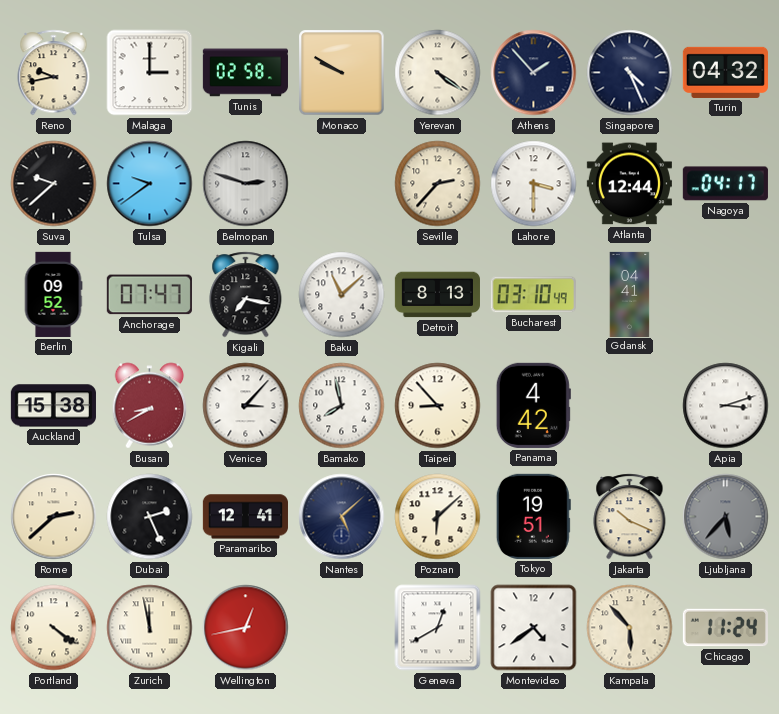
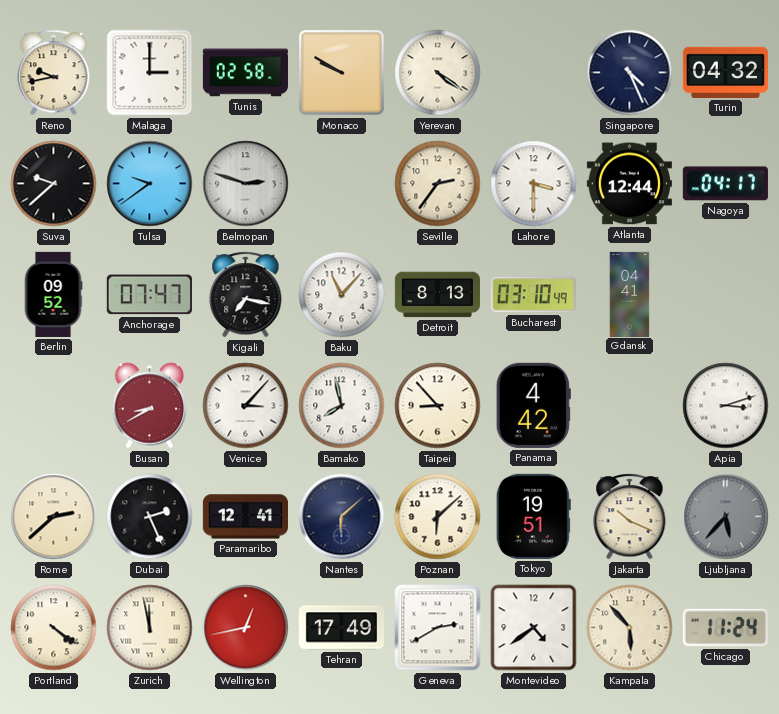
Athens: 1:53 -> none (534, 73)
Seville: 2:37 -> 2:36 (438, 184)
Baku: 11:08 -> 11:07 (342, 295)
Auckland: 15:38 -> none (53, 406)
Nantes: 5:08 -> 6:08 (342, 517)
Tehran: none -> 17:49 (341, 628)
Geneva: 12:40 -> 2:40 (438, 628)
